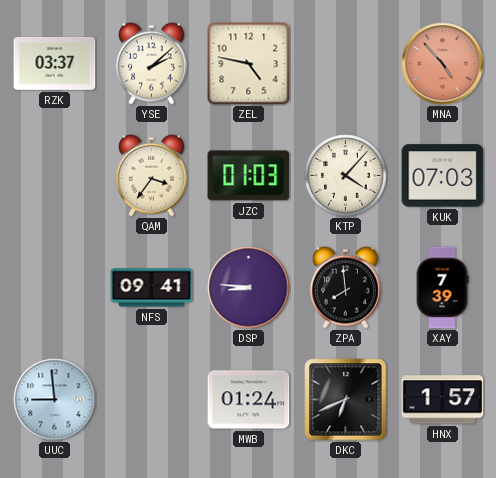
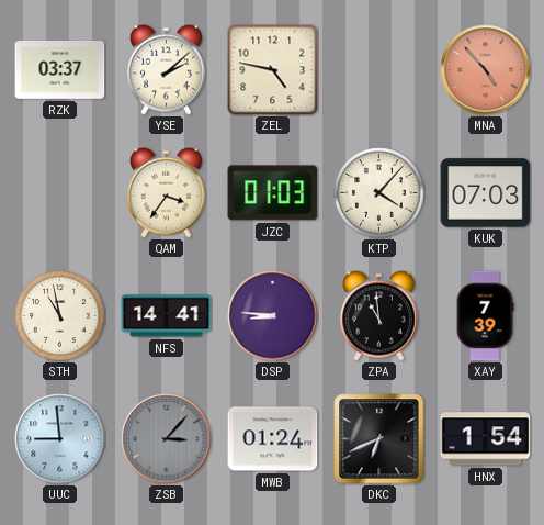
STH: none -> 10:58 (60, 316)
NFS: 09:41 -> 14:41 (167, 316)
ZPA: 7:59 -> 10:59 (378, 315)
ZSB: none -> 3:07 (167, 439)
HNX: 1:57 -> 1:54 (486, 439)
